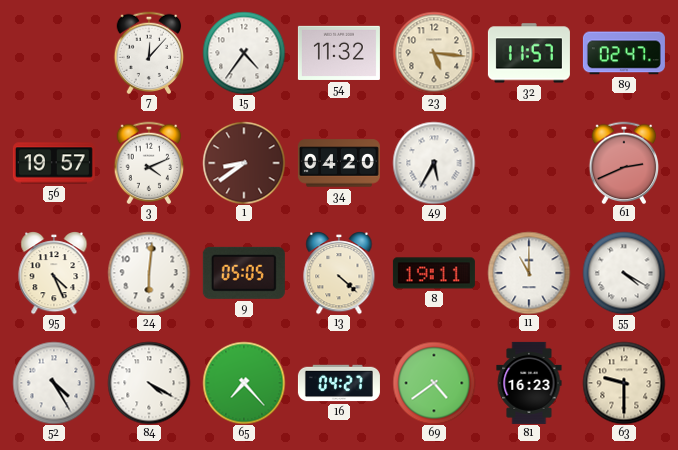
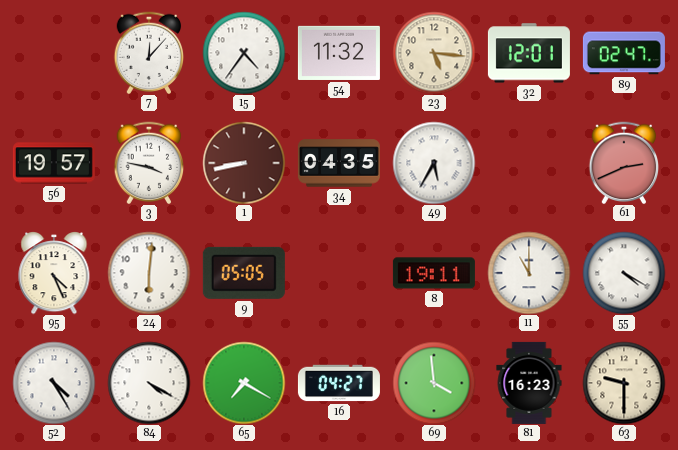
32: 11:57 -> 12:01 (529, 53)
3: 4:11 -> 3:47 (149, 163)
1: 8:39 -> 8:43 (244, 163)
34: 04:20 -> 04:35 (339, 163)
13: 4:22 -> none (339, 273)
65: 7:23 -> 7:20 (244, 383)
69: 4:39 -> 3:59 (434, 383)
